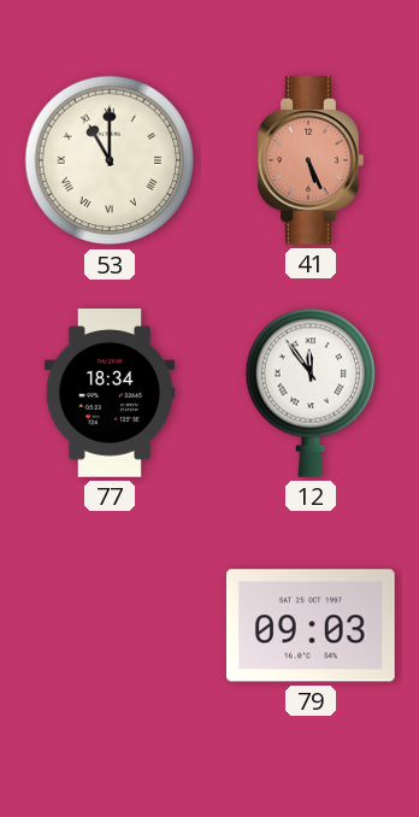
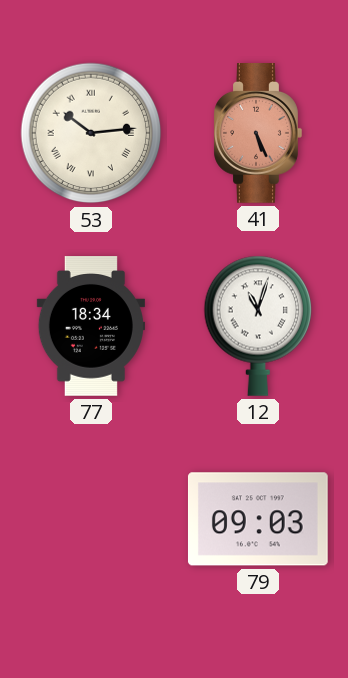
53: 11:00 -> 10:14 (91, 133)
12: 11:54 -> 11:03 (258, 326)
